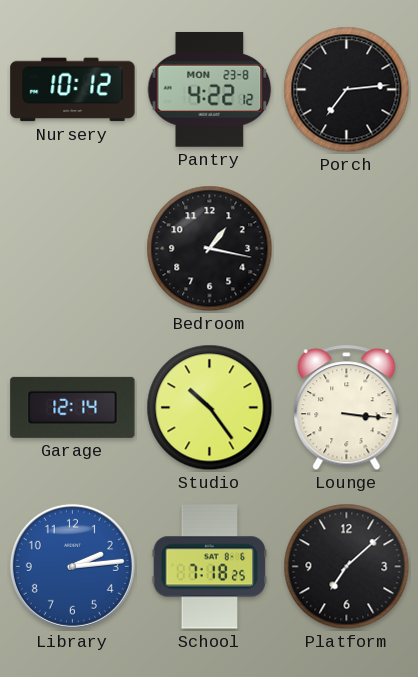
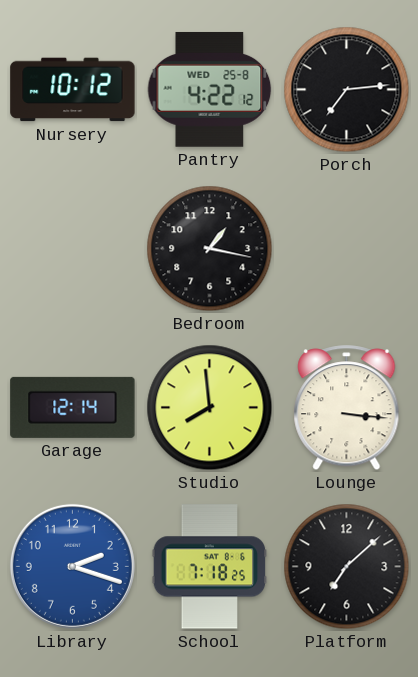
Pantry date: MON 23-8 -> WED 25-8 (210, 90)
Studio: 10:24 -> 7:59 (210, 408)
Library: 2:14 -> 2:18 (72, 566)
